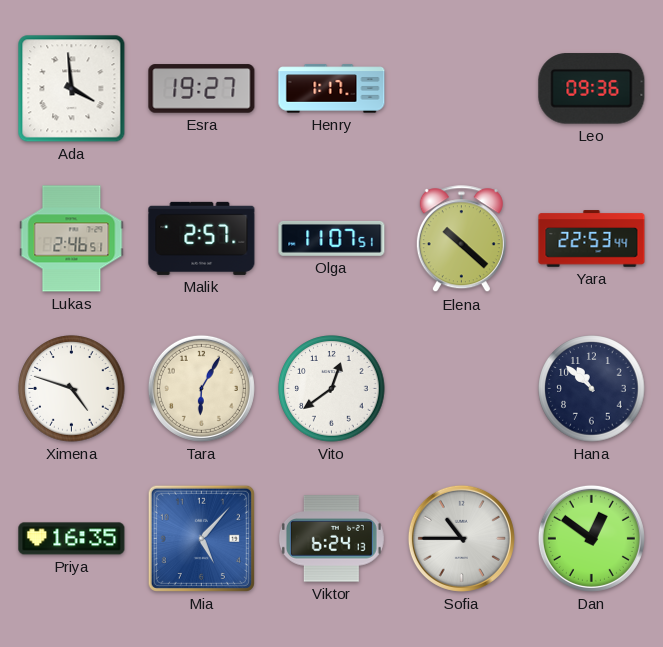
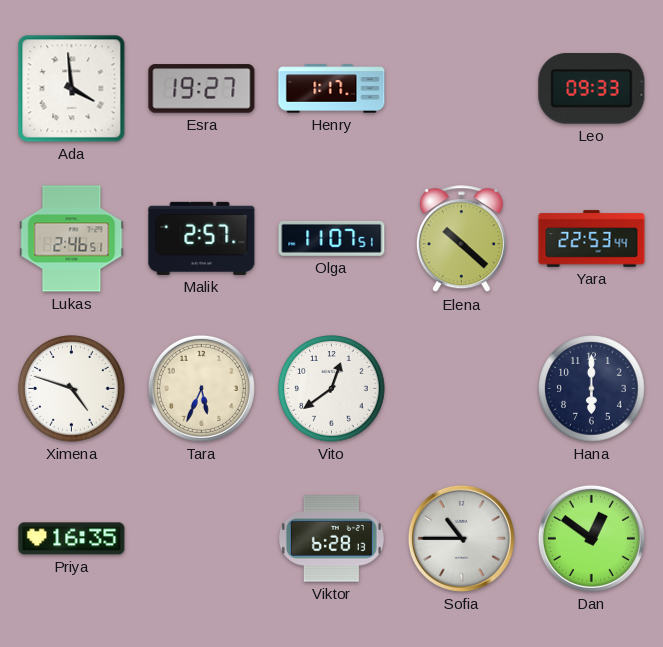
Leo: 09:36 -> 09:33 (592, 89)
Tara: 6:05 -> 5:34 (201, 388)
Hana: 10:52 -> 6:00 (592, 389)
Mia: 5:07 -> none (201, 538)
Viktor: 6:24 -> 6:28 (331, 539)
